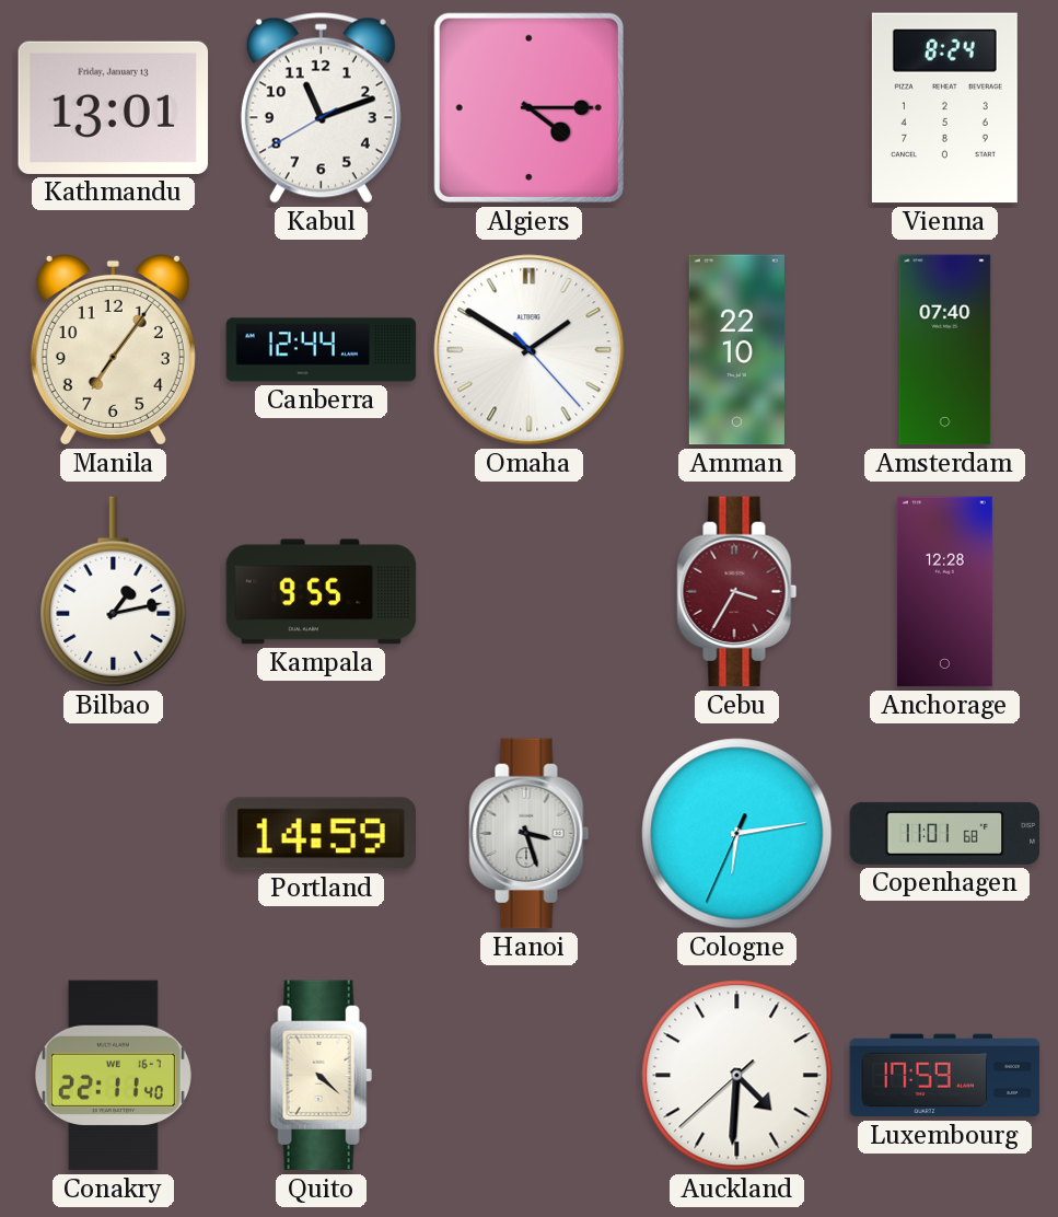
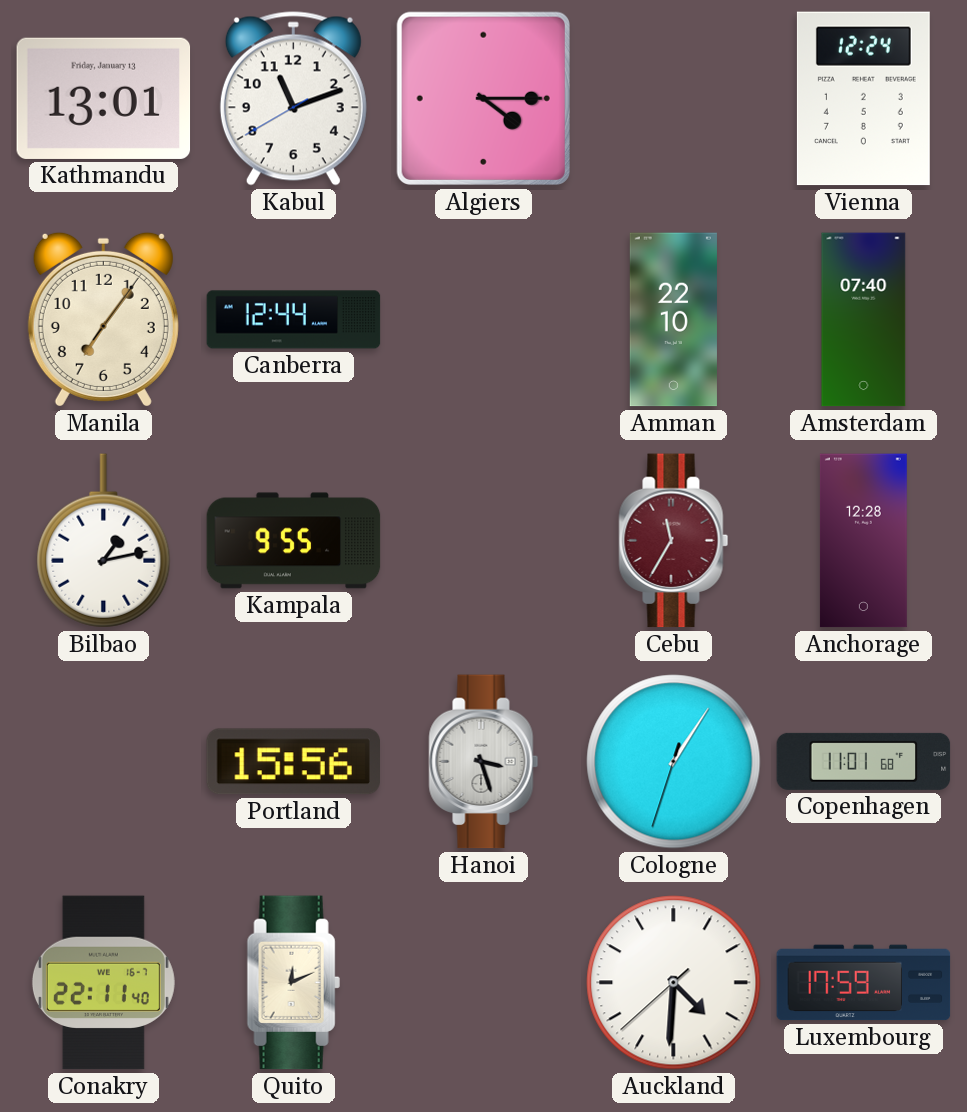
Vienna: 8:24 -> 12:24 (863, 99)
Omaha: 1:50 -> none (530, 350)
Cebu: 3:35 -> 11:35 (674, 541)
Portland: 14:59 -> 15:56 (293, 762)
Cologne: 6:13 -> 1:05 (674, 762)
Quito: 4:22 -> 12:11 (293, 983)
